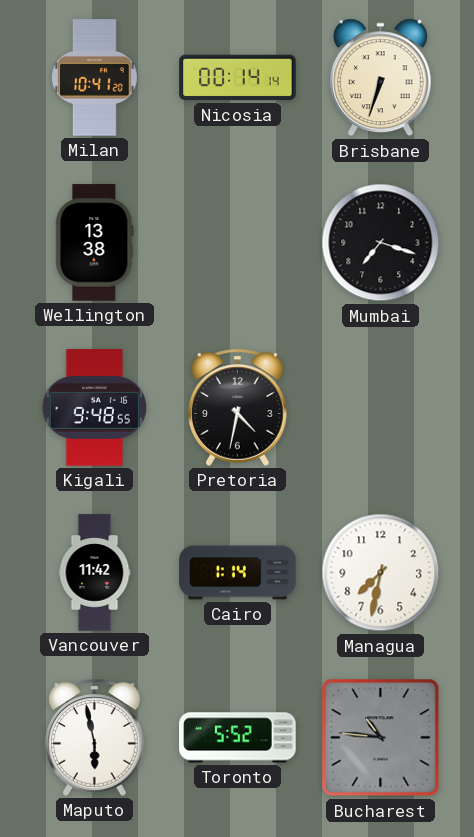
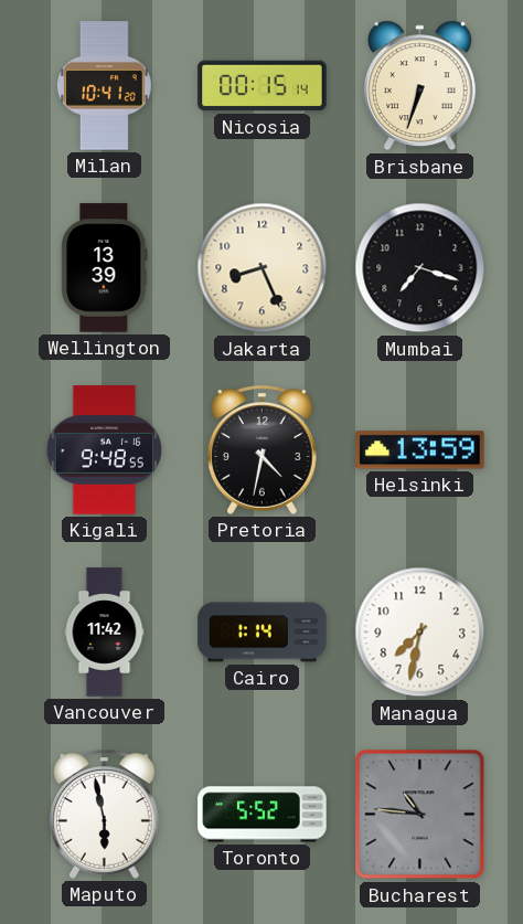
Nicosia: 00:14 -> 00:15 (263, 86)
Wellington: 13:38 -> 13:39 (105, 268)
Jakarta: none -> 8:26 (263, 268)
Helsinki: none -> 13:59 (420, 450)
